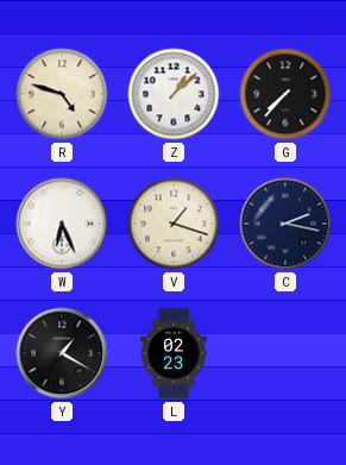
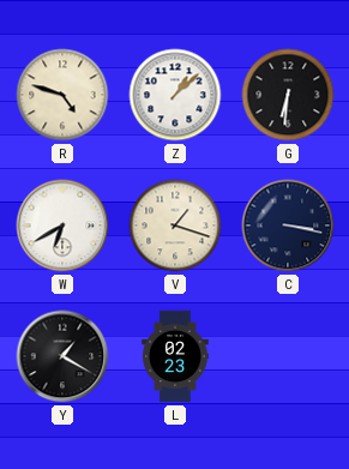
G: 7:37 -> 6:31 (288, 95)
W: 6:26 -> 6:40 (62, 226)
C: 2:17 -> 3:17 (288, 226)
